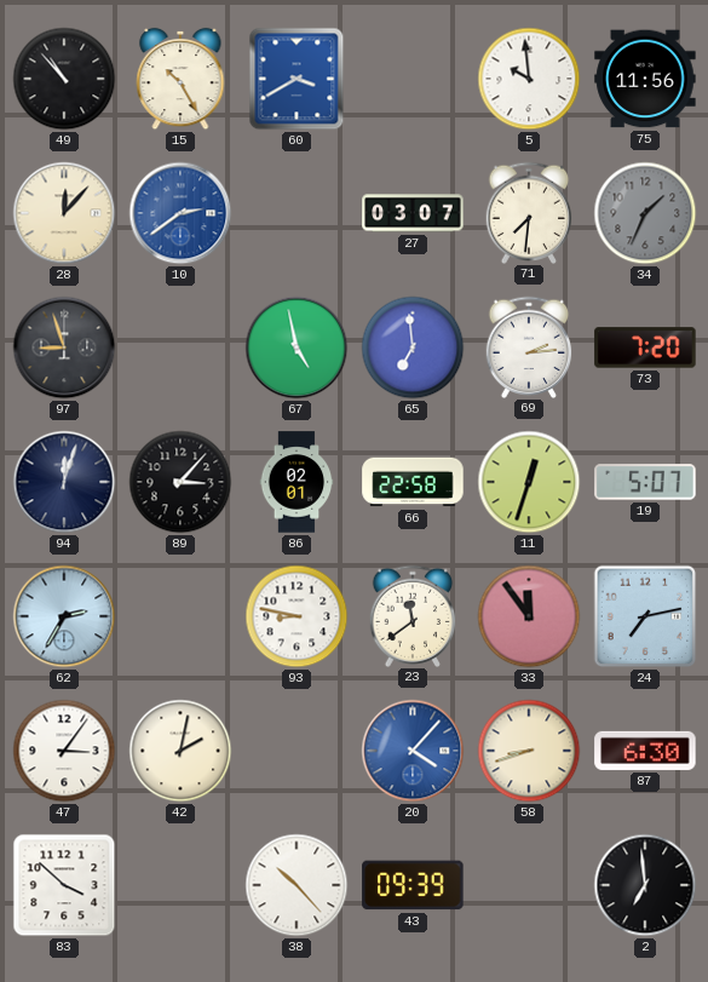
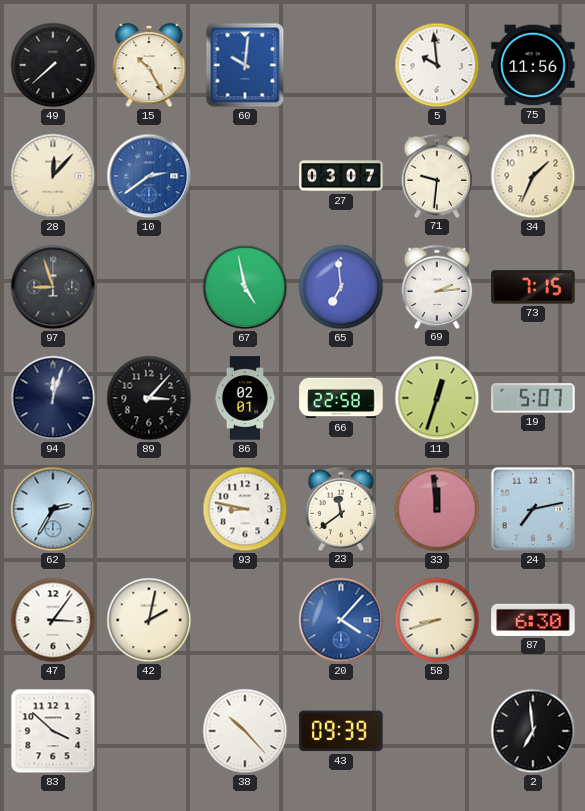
49: 10:53 -> 7:38 (53, 65)
60: 3:40 -> 10:01 (245, 65)
71: 7:31 -> 9:31 (437, 175)
34 dial: grey -> cream (533, 176)
73: 7:20 -> 7:15 (533, 287)
33: 11:54 -> 11:59 (437, 509)
